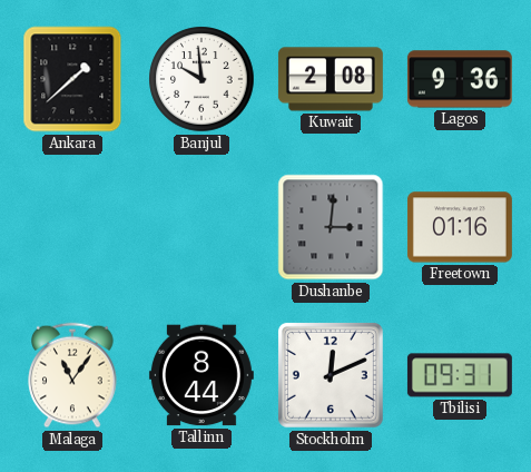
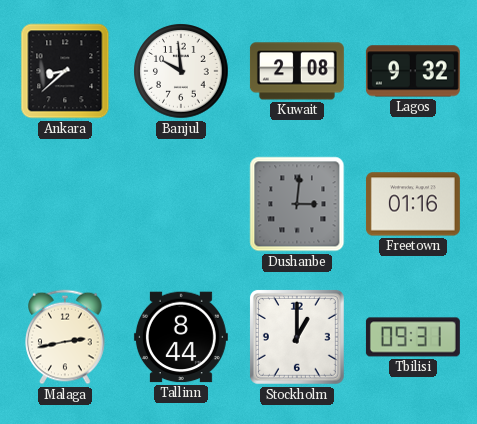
Ankara: 1:38 -> 8:38 (65, 71)
Lagos: 9:36 -> 9:32 (413, 71)
Malaga: 11:06 -> 2:43 (65, 337)
Stockholm: 12:11 -> 1:00 (297, 337)
